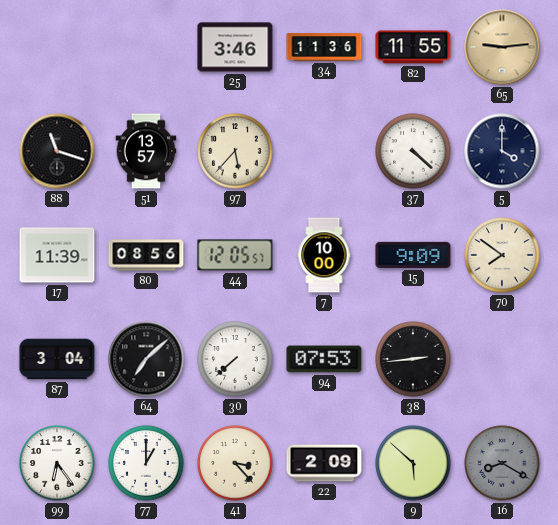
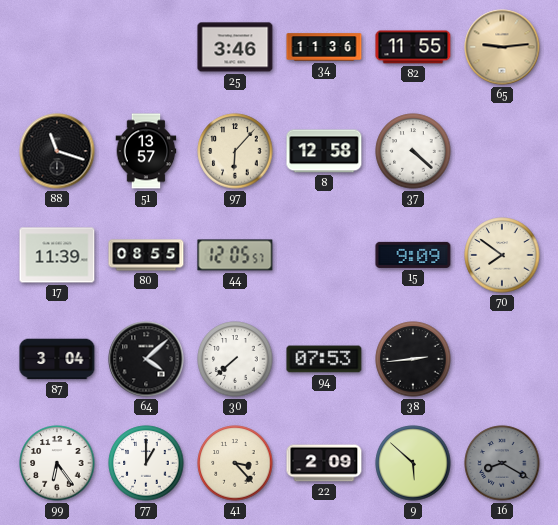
97: 5:37 -> 6:07 (235, 151)
8: none -> 12:58 (324, 151)
5: 4:00 -> none (502, 151)
80: 08:56 -> 08:55 (146, 255)
7: 10:00 -> none (324, 255)
64: 7:08 -> 4:08 (146, 359)
